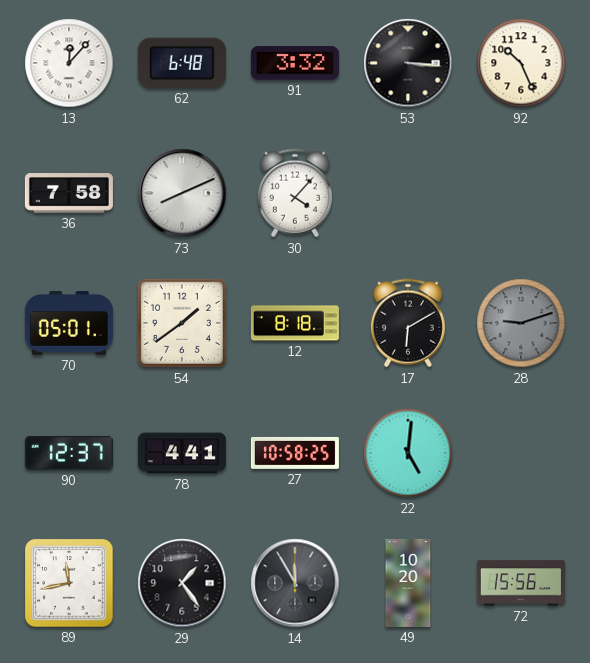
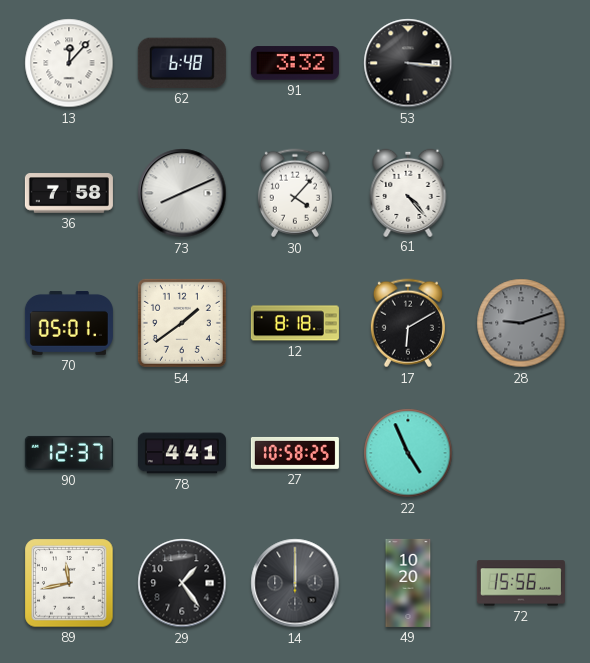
92: 10:26 -> none (521, 63)
61: none -> 4:23 (408, 192)
22: 5:01 -> 4:56 (408, 453)
14: 11:55 -> 12:00 (295, 583)
